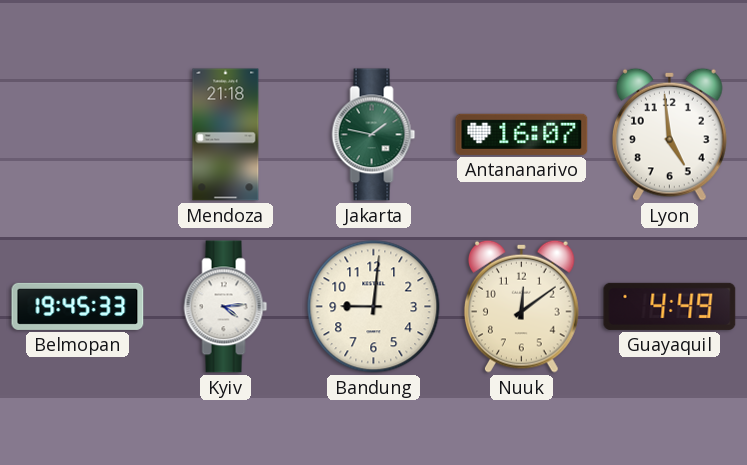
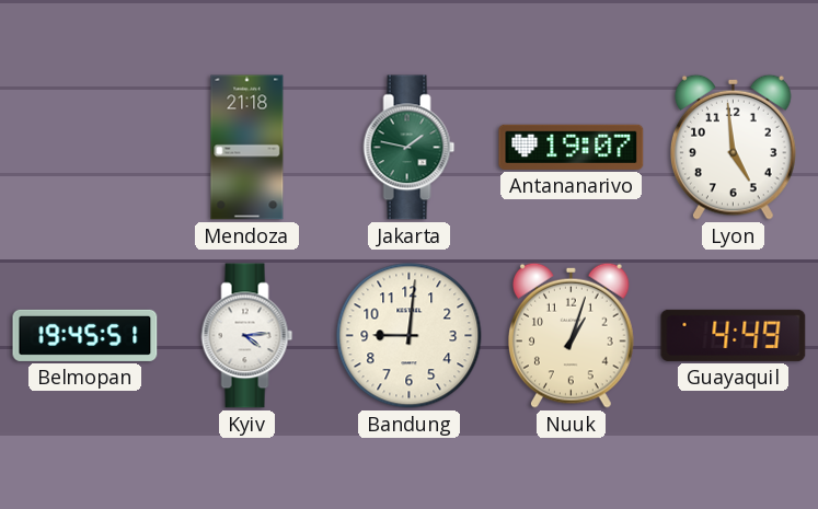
Antananarivo: 16:07 -> 19:07 (572, 147)
Belmopan: 19:45:33 -> 19:45:51 (85, 335)
Nuuk: 12:09 -> 1:03 (572, 335)
